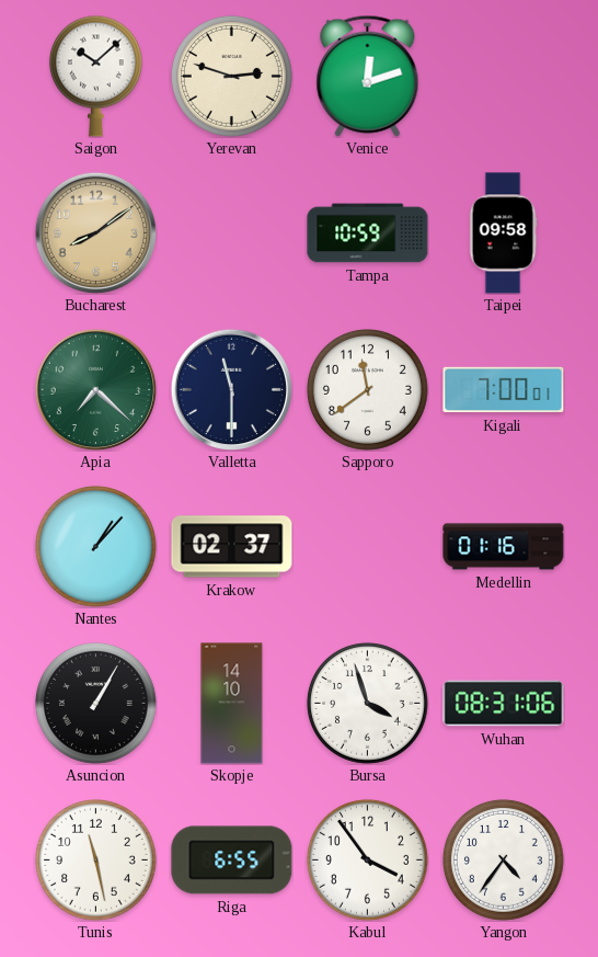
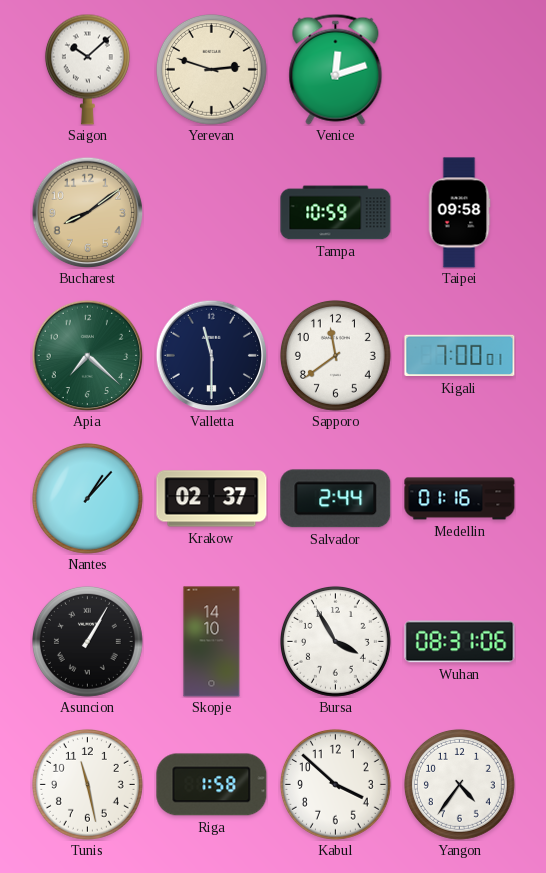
Salvador: none -> 2:44 (336, 499)
Bursa: 3:57 -> 3:55 (335, 641)
Riga: 6:55 -> 1:58 (212, 785)
Kabul: 3:54 -> 3:52 (335, 784)
